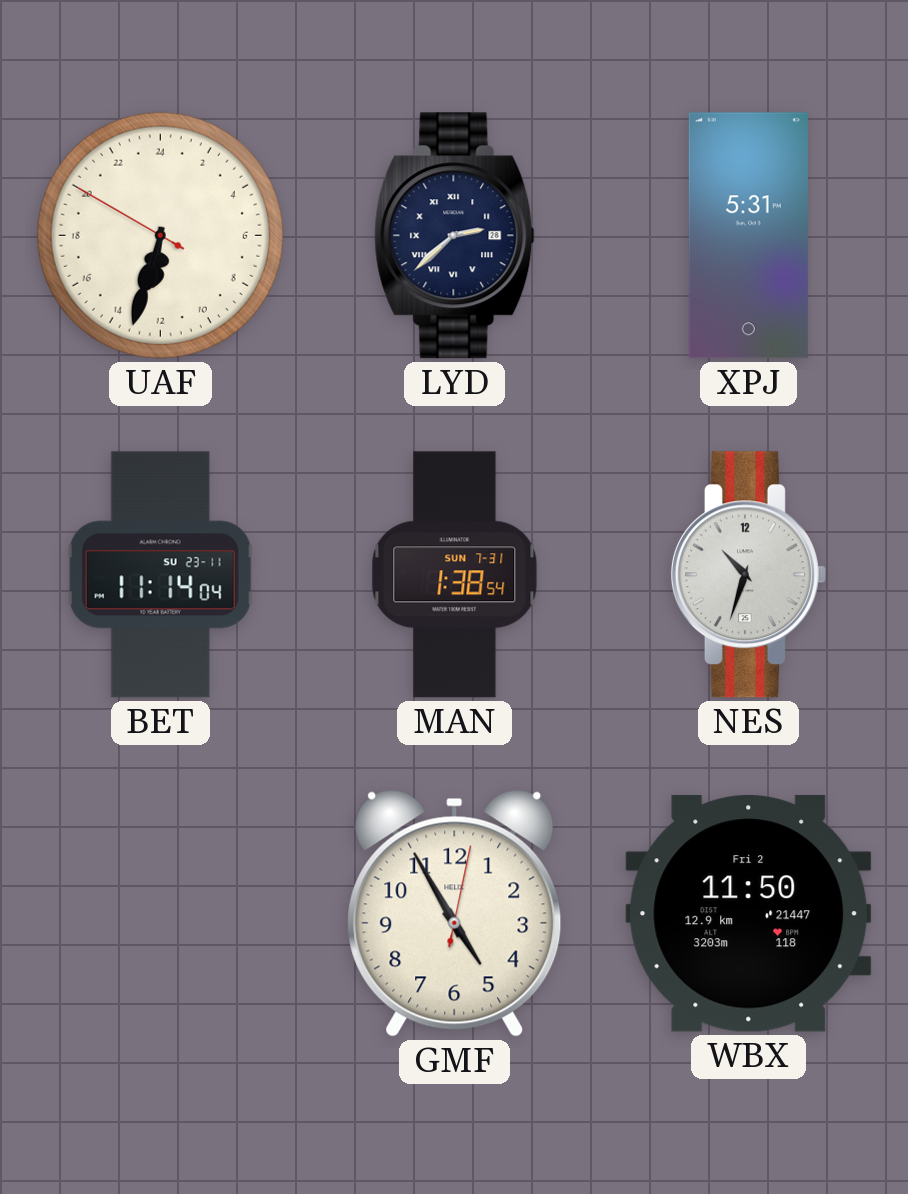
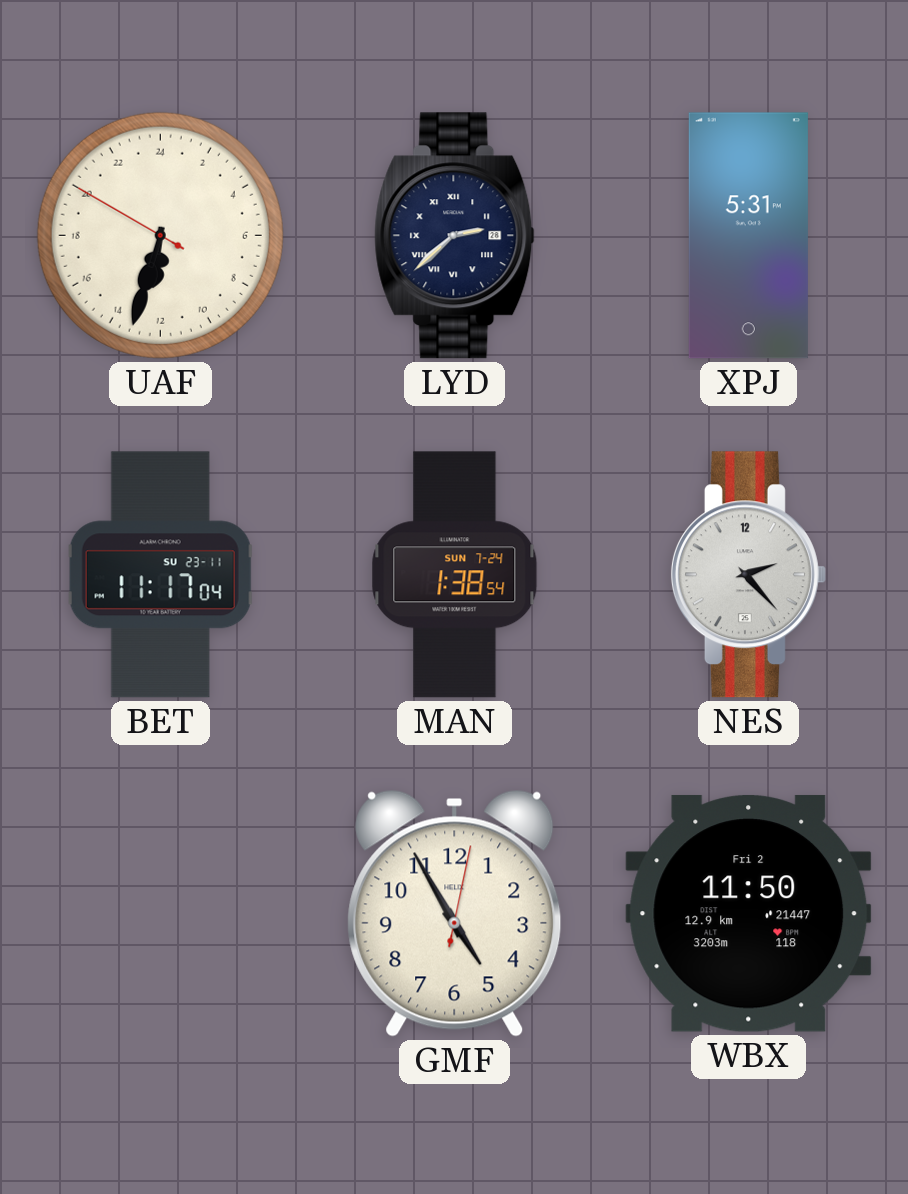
BET: 11:14 -> 11:17 (161, 575)
MAN date: SUN 7-31 -> SUN 7-24 (455, 575)
NES: 10:33 -> 2:23 (748, 575)
